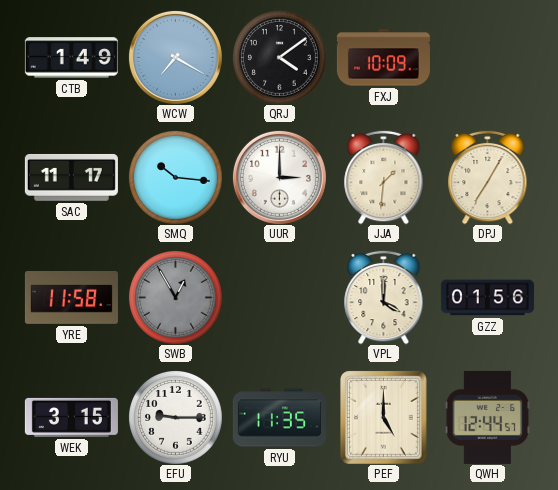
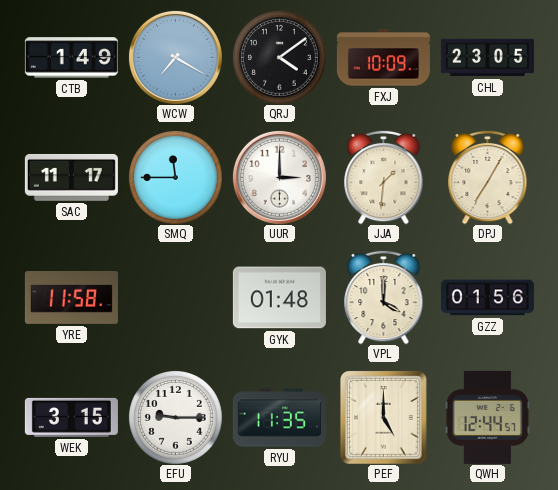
CHL: none -> 23:05 (487, 58)
SMQ: 10:16 -> 11:45 (176, 178)
SWB: 12:55 -> none (176, 298)
GYK: none -> 01:48 (279, 298)
